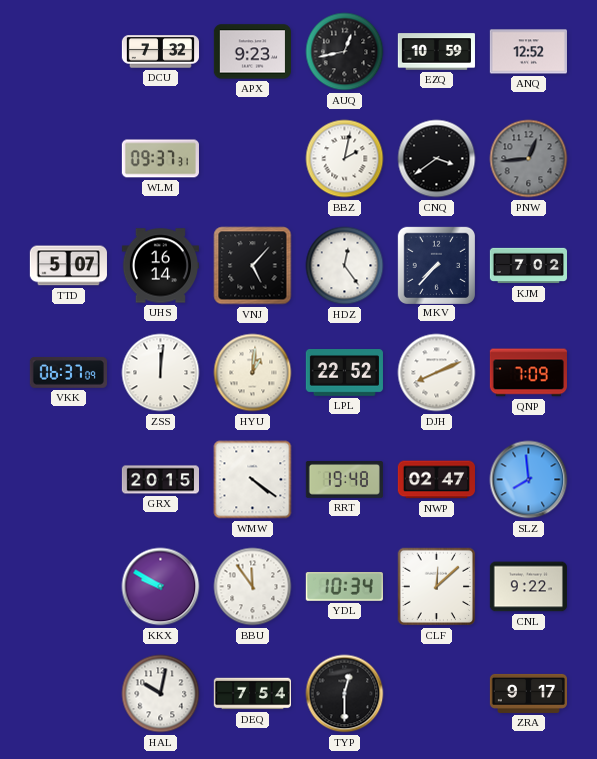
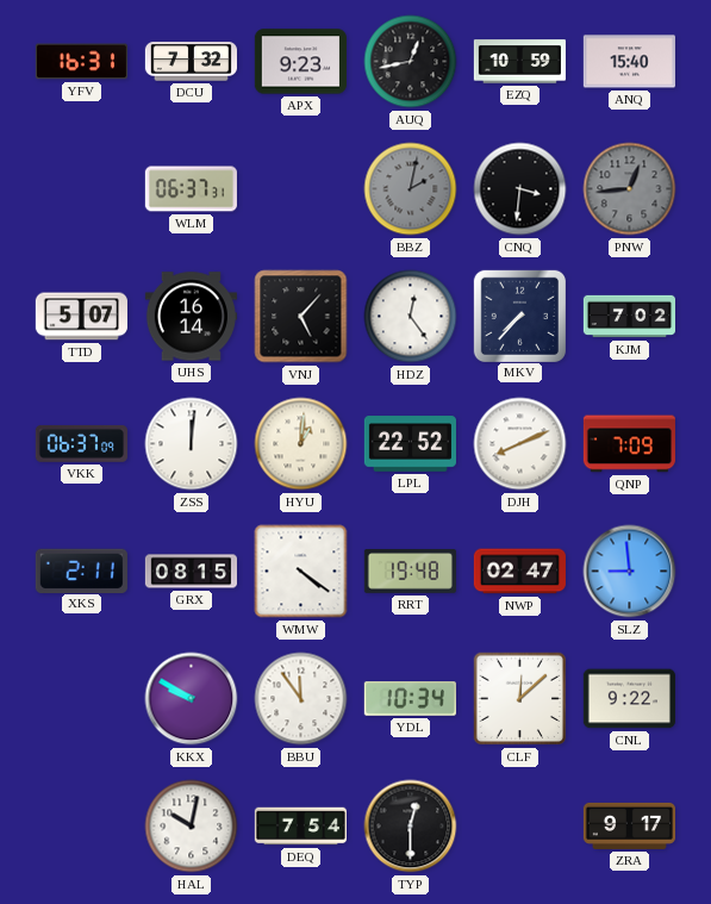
YFV: none -> 16:31 (81, 62)
ANQ: 12:52 -> 15:40 (629, 62)
WLM: 09:37 -> 06:37 (191, 189)
BBZ dial: white -> grey (411, 189)
CNQ: 3:39 -> 3:31 (520, 189)
XKS: none -> 2:11 (81, 571)
GRX: 20:15 -> 08:15 (191, 572)
SLZ: 7:59 -> 8:59 (630, 572)
